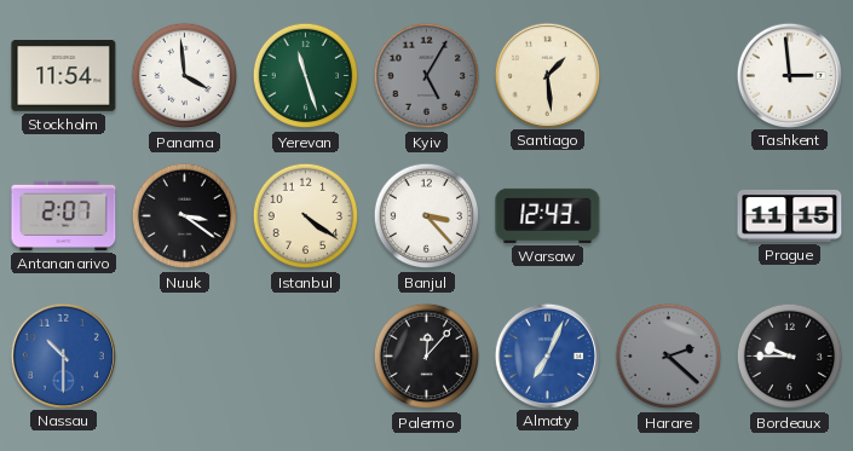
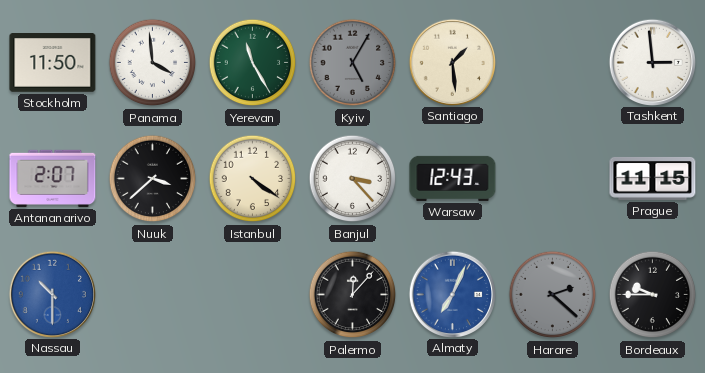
Stockholm: 11:54 -> 11:50 (53, 63)
Yerevan: 11:27 -> 11:25 (253, 63)
Nuuk: 3:21 -> 3:38 (153, 179)
